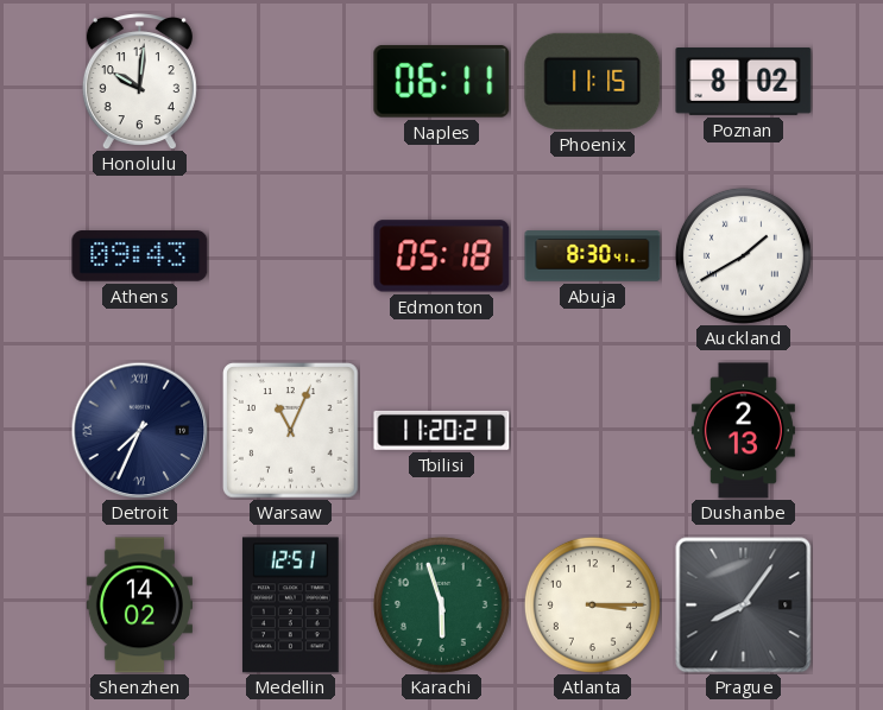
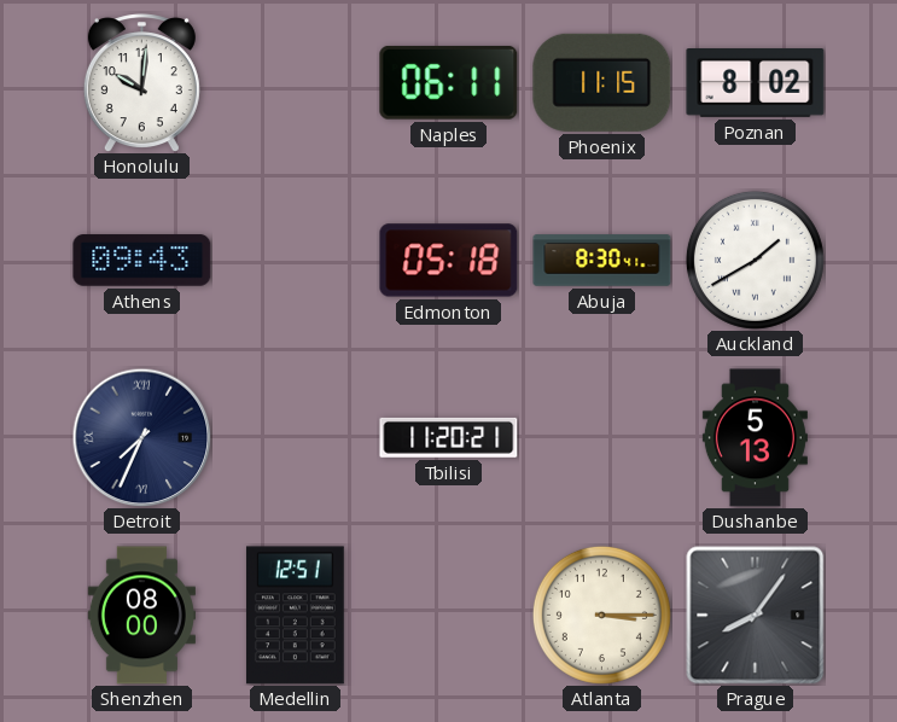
Warsaw: 11:04 -> none (291, 431)
Dushanbe: 2:13 -> 5:13 (755, 438)
Shenzhen: 14:02 -> 08:00 (141, 616)
Karachi: 5:57 -> none (441, 604)
